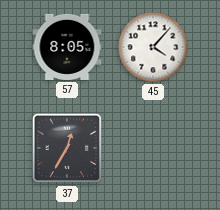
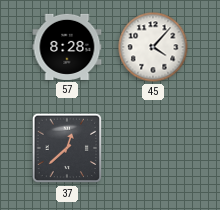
57: 8:05 -> 8:28 (67, 47)
37: 12:35 -> 12:38 (67, 148)
